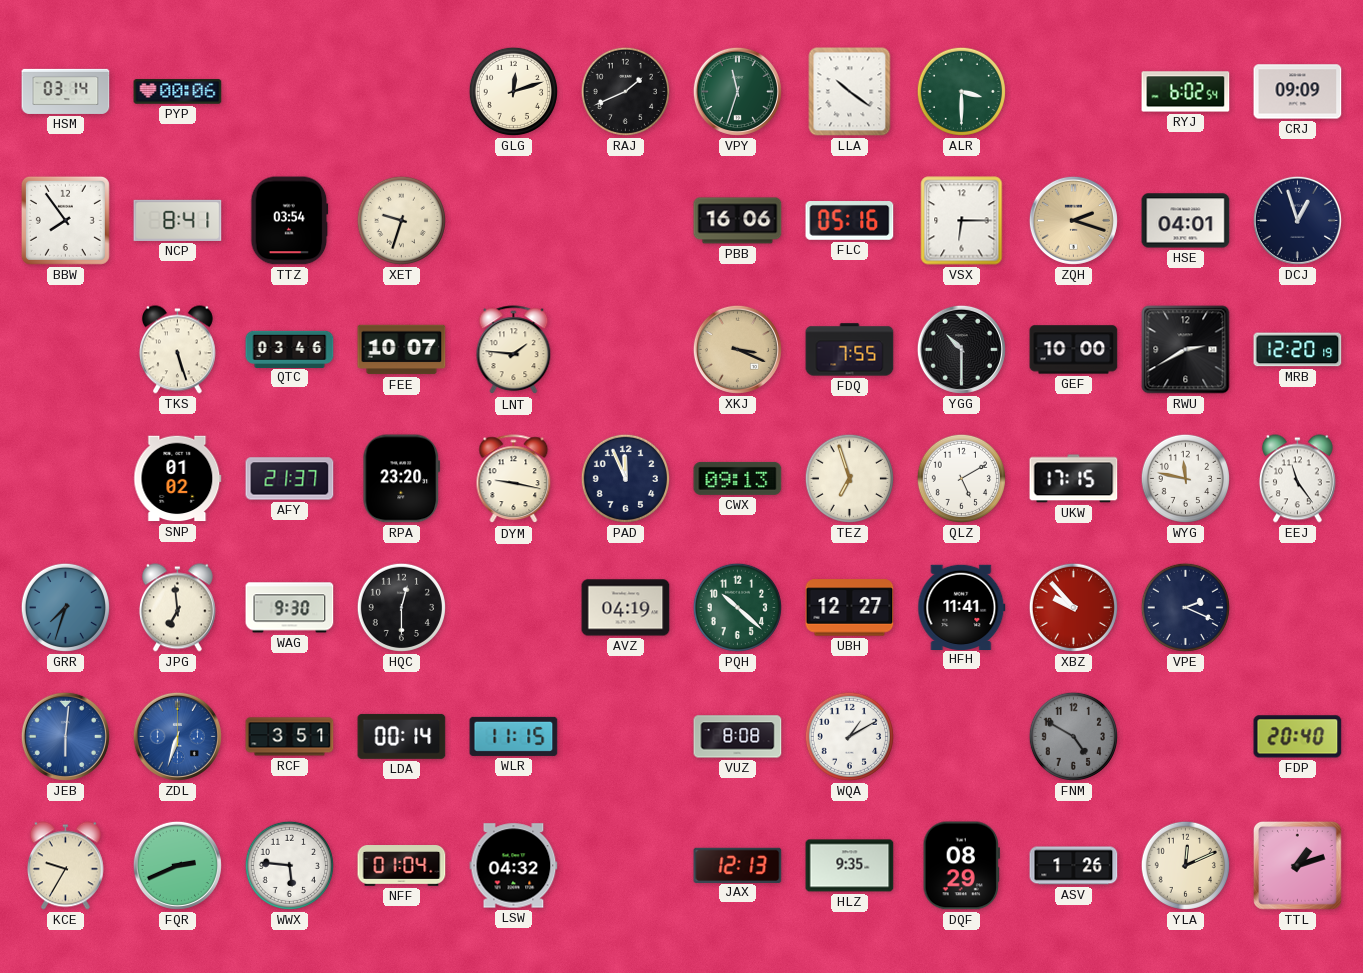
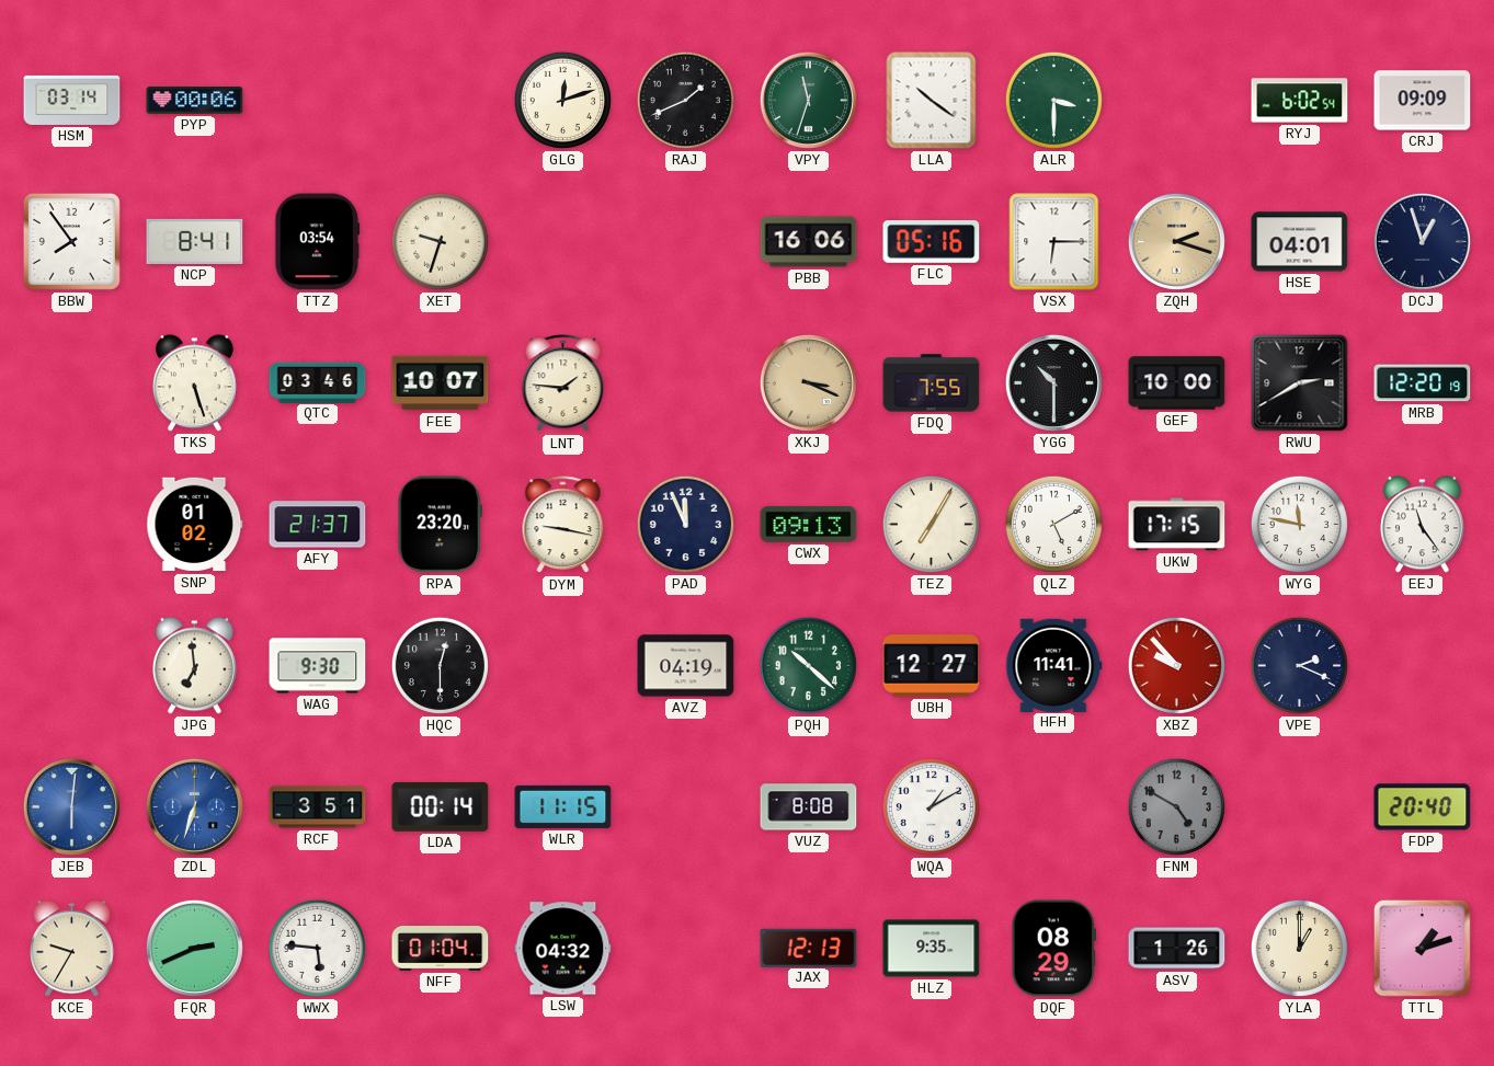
TEZ: 6:57 -> 7:05 (931, 524)
GRR: 7:33 -> none (65, 607)
YLA: 12:11 -> 1:00 (1299, 948)
